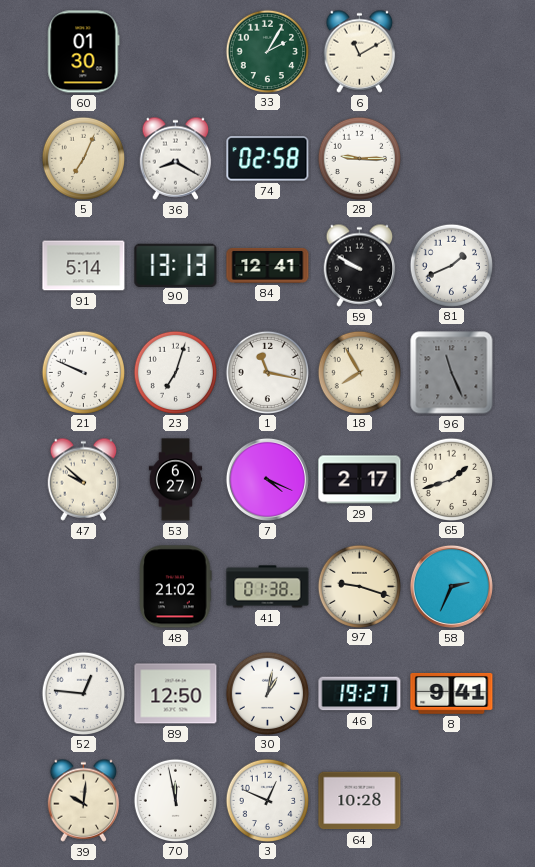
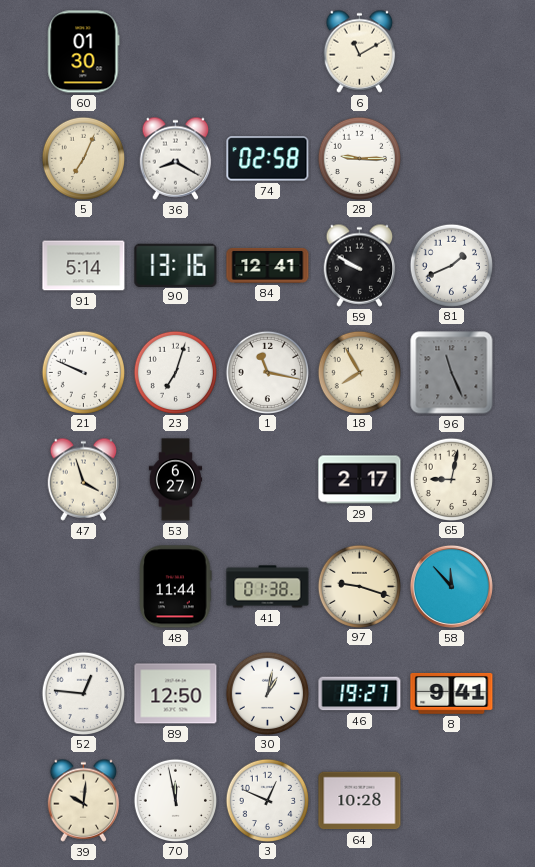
33: 2:05 -> none (267, 51)
90: 13:13 -> 13:16 (176, 265)
47: 9:52 -> 3:57 (84, 479)
7: 4:19 -> none (267, 479)
65: 1:42 -> 9:02 (451, 479)
48: 21:02 -> 11:44 (176, 587)
58: 2:34 -> 11:53 (451, 586)
